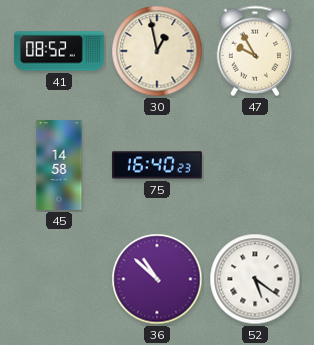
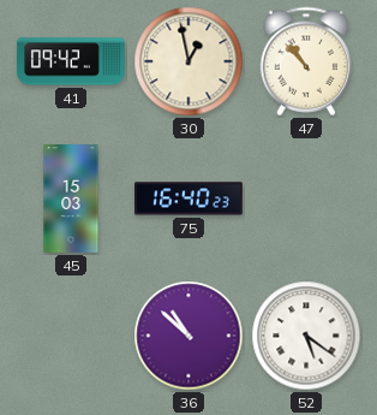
41: 08:52 -> 09:42 (72, 61)
47: 9:55 -> 10:53 (306, 61)
45: 14:58 -> 15:03 (71, 198)
